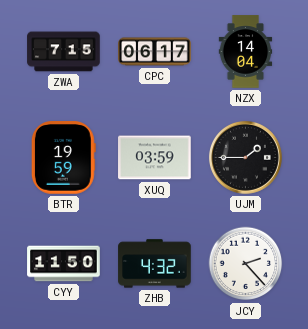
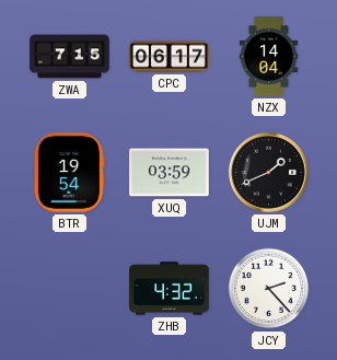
BTR: 19:59 -> 19:54 (69, 173)
UJM: 1:45 -> 1:41 (268, 172)
CYY: 11:50 -> none (64, 264)
